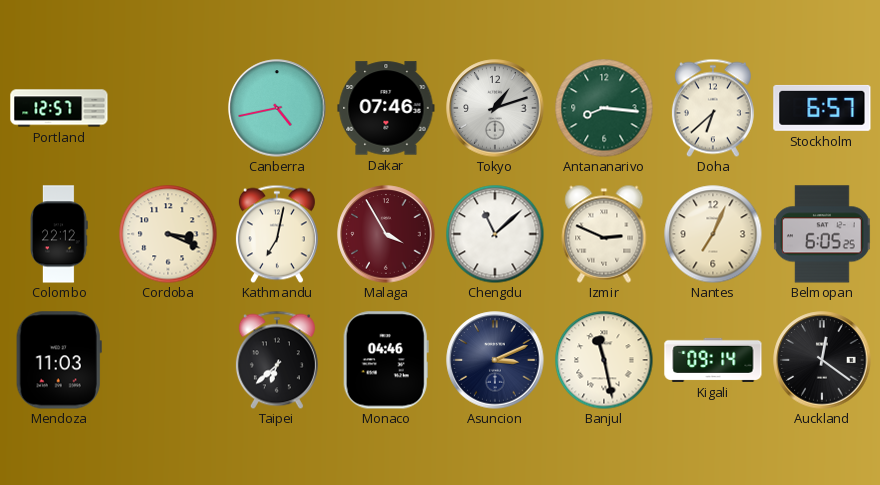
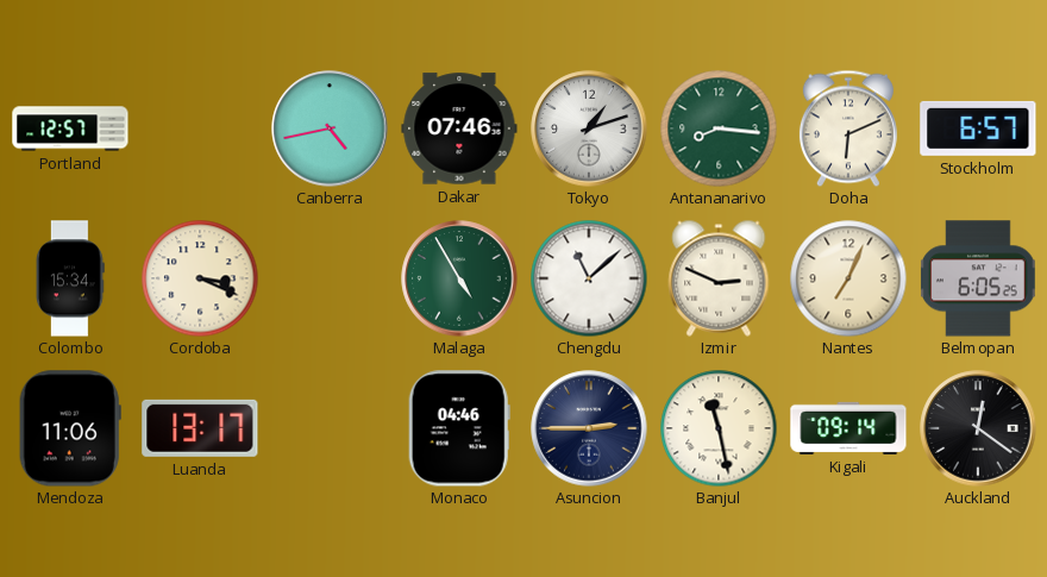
Doha: 6:38 -> 6:11 (848, 128)
Colombo: 22:12 -> 15:34 (71, 278)
Kathmandu: 7:02 -> none (277, 234)
Malaga: 3:55 -> 4:55 (459, 278)
Malaga dial: burgundy -> green (459, 278)
Mendoza: 11:03 -> 11:06 (70, 428)
Luanda: none -> 13:17 (200, 428)
Taipei: 6:38 -> none (277, 360)
Asuncion: 3:11 -> 2:45 (589, 428)
